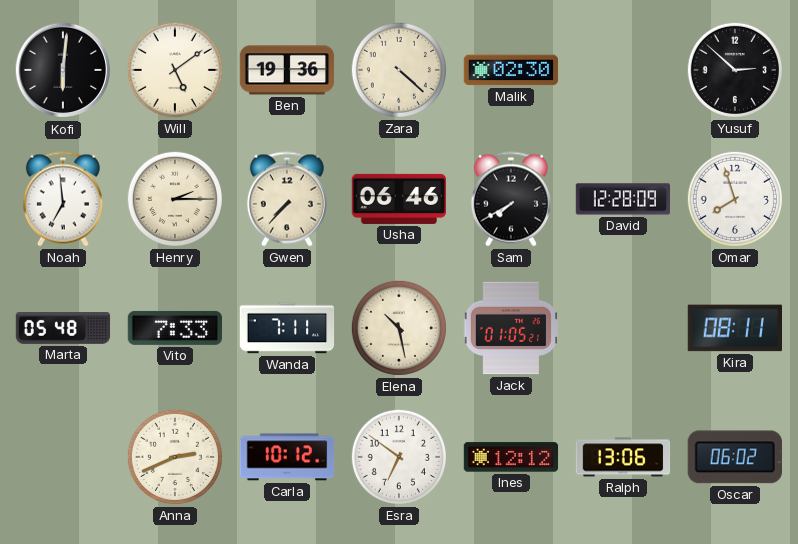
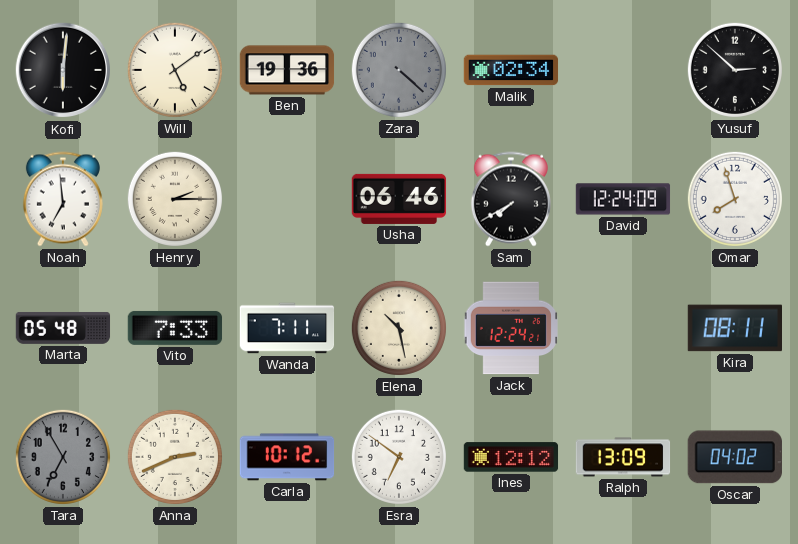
Zara dial: cream -> grey (399, 70)
Malik: 02:30 -> 02:34 (511, 70)
Gwen: 7:37 -> none (287, 199)
David: 12:28 -> 12:24 (623, 199)
Jack: 01:05 -> 12:24 (510, 328)
Tara: none -> 6:55 (63, 457)
Ralph: 13:06 -> 13:09 (623, 457)
Oscar: 06:02 -> 04:02 (735, 457)
